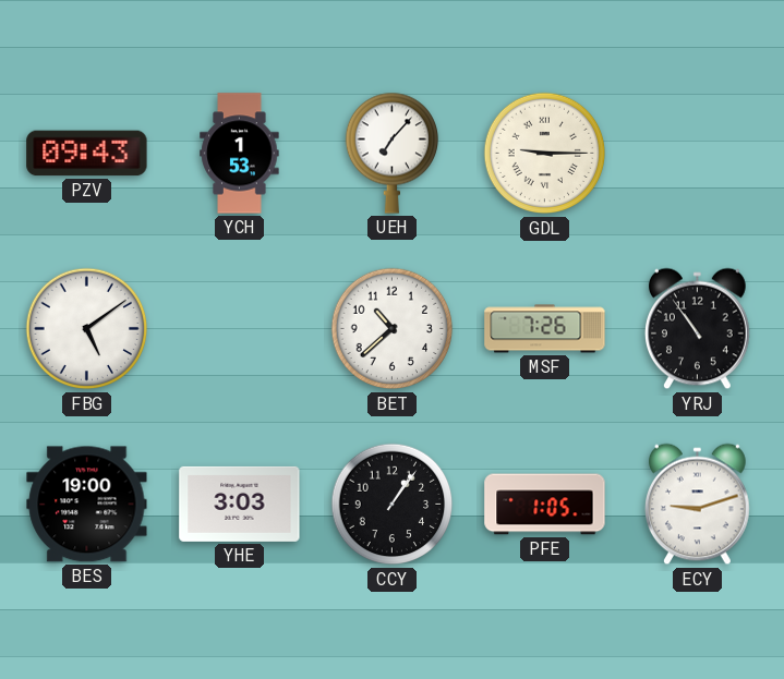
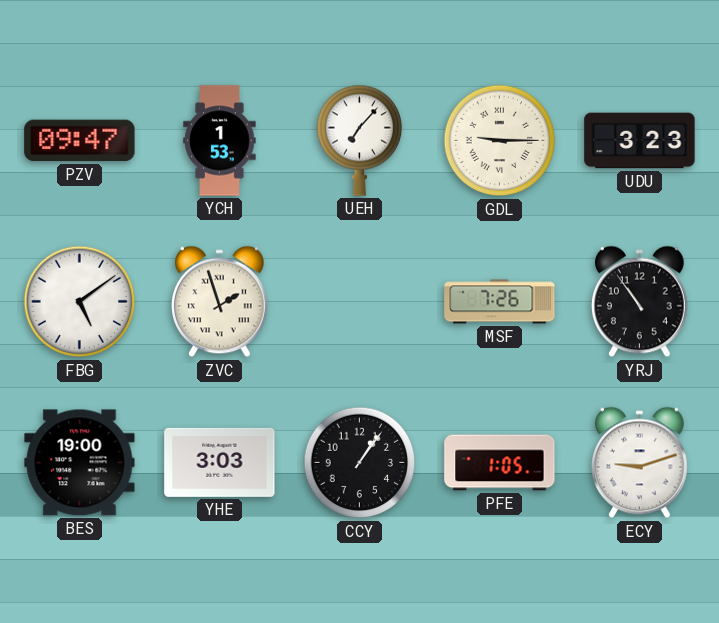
PZV: 09:43 -> 09:47 (80, 141)
UDU: none -> 3:23 (640, 141)
ZVC: none -> 1:57 (220, 302)
BET: 10:38 -> none (393, 329)
